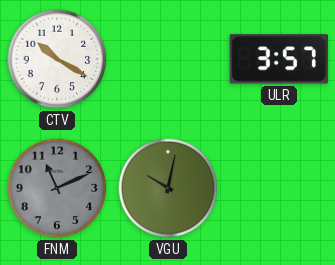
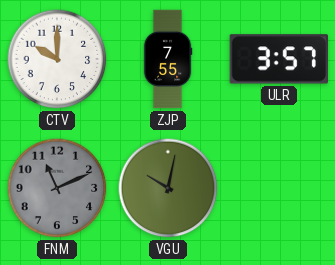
CTV: 10:20 -> 10:00 (57, 59)
ZJP: none -> 7:55 (168, 59)
